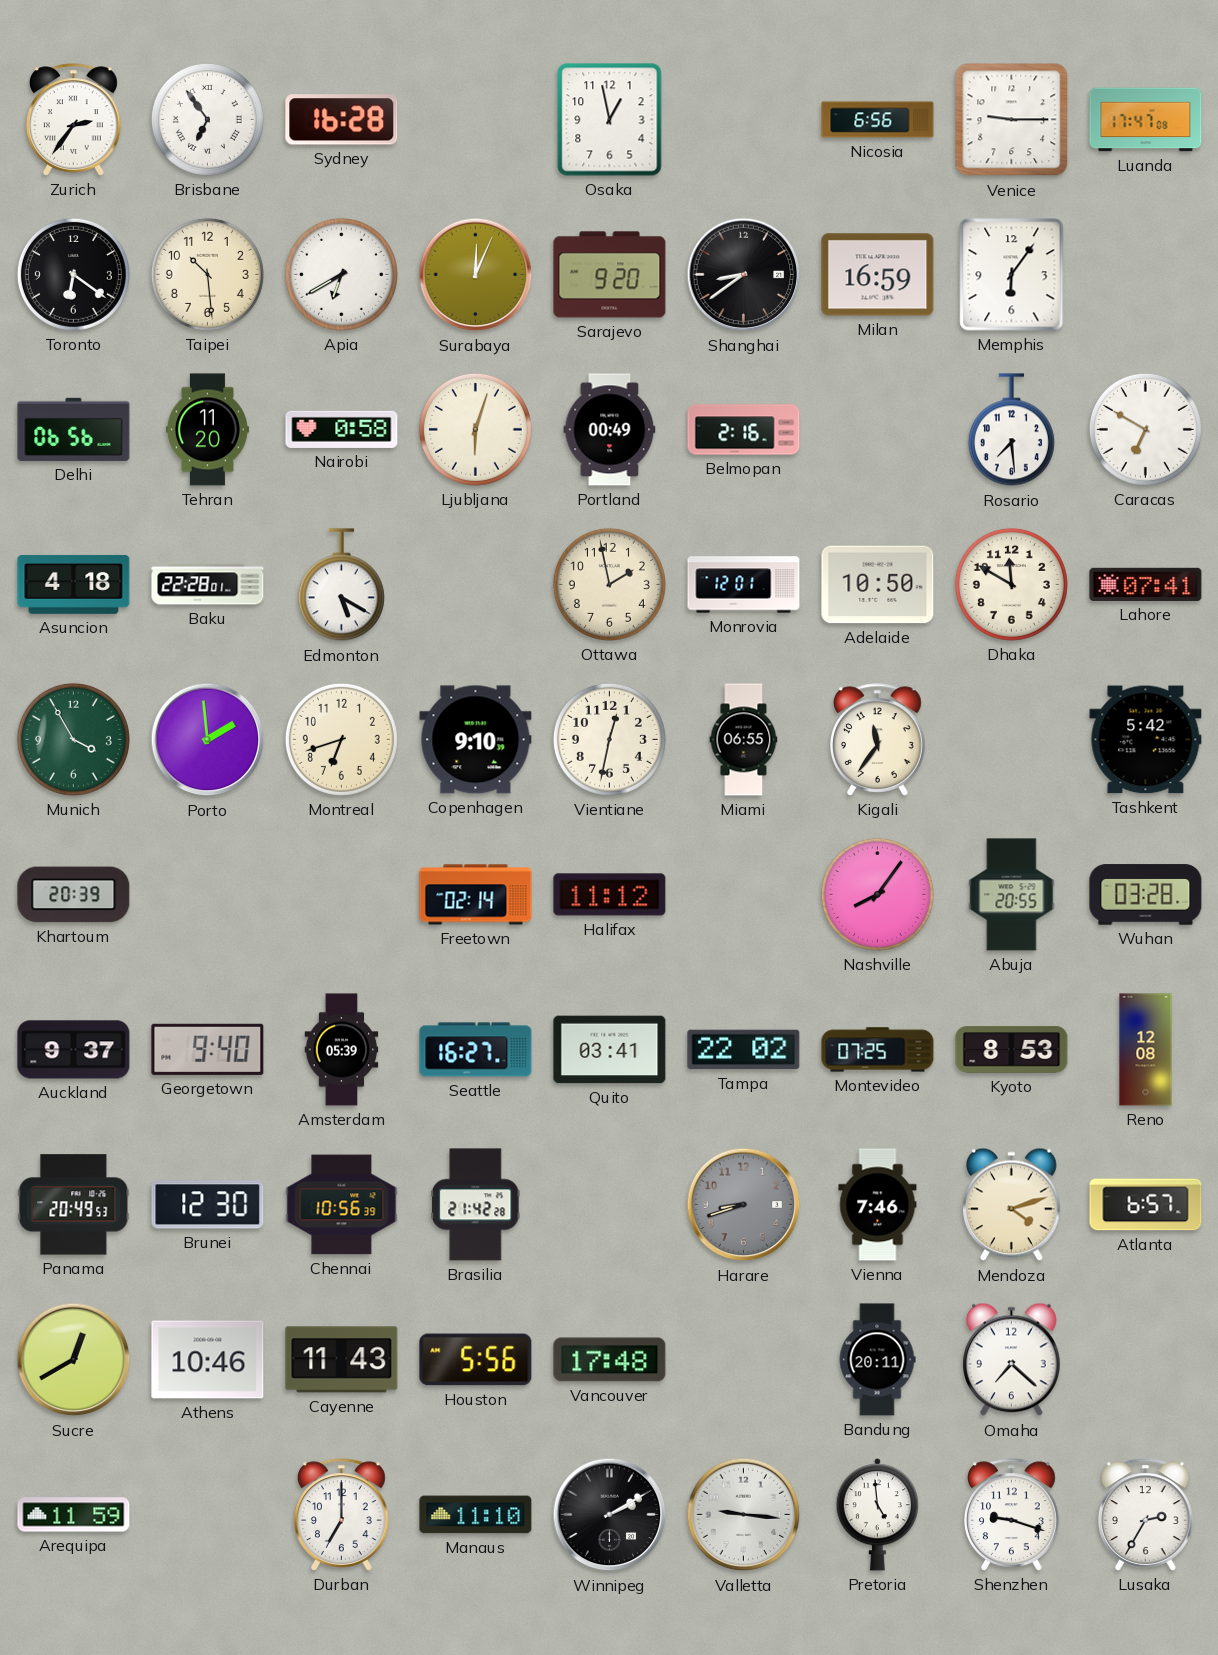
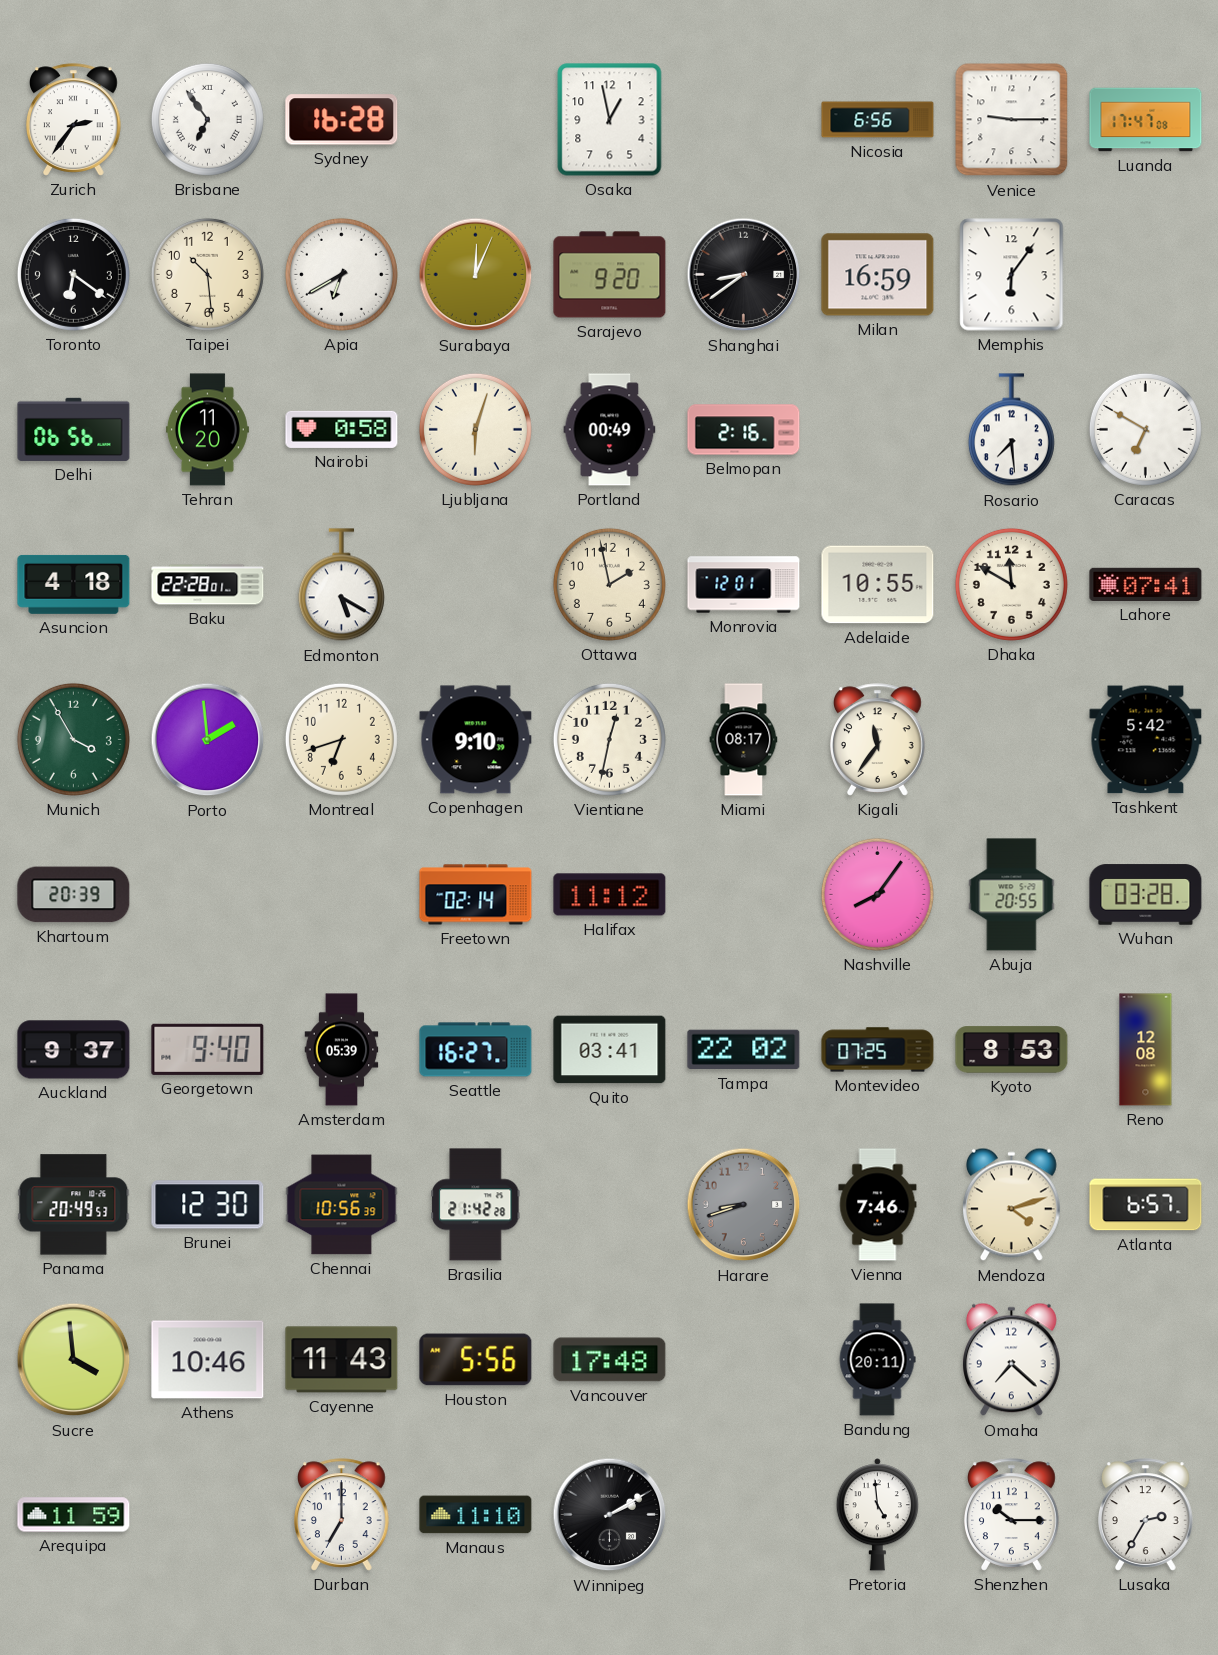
Adelaide: 10:50 -> 10:55 (878, 585)
Miami: 06:55 -> 08:17 (744, 740)
Sucre: 12:40 -> 3:59 (74, 1360)
Valletta: 9:16 -> none (744, 1515)
Shenzhen: 9:18 -> 10:15 (1012, 1515)
